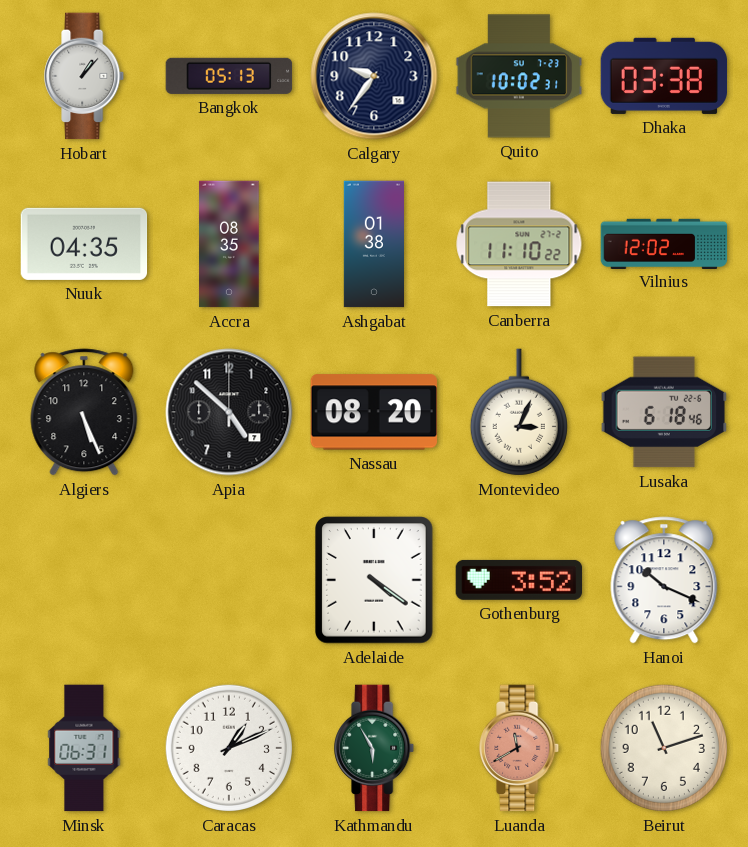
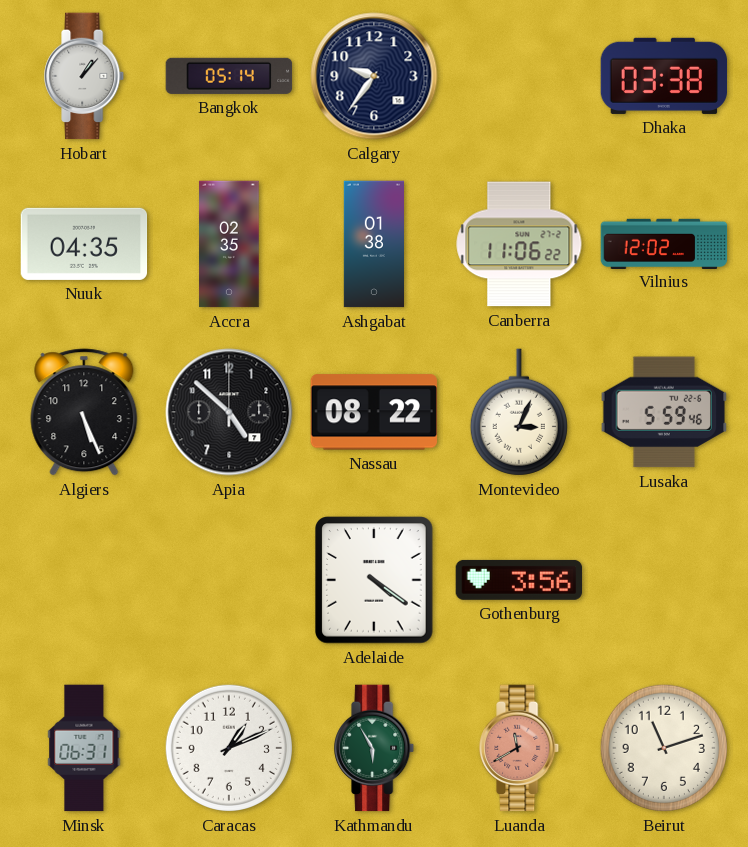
Bangkok: 05:13 -> 05:14 (229, 76)
Quito: 10:02 -> none (519, 76)
Accra: 08:35 -> 02:35 (229, 244)
Canberra: 11:10 -> 11:06 (519, 244)
Nassau: 08:20 -> 08:22 (374, 412)
Lusaka: 6:18 -> 5:59 (664, 412)
Gothenburg: 3:52 -> 3:56 (519, 580)
Hanoi: 10:19 -> none (664, 580)
